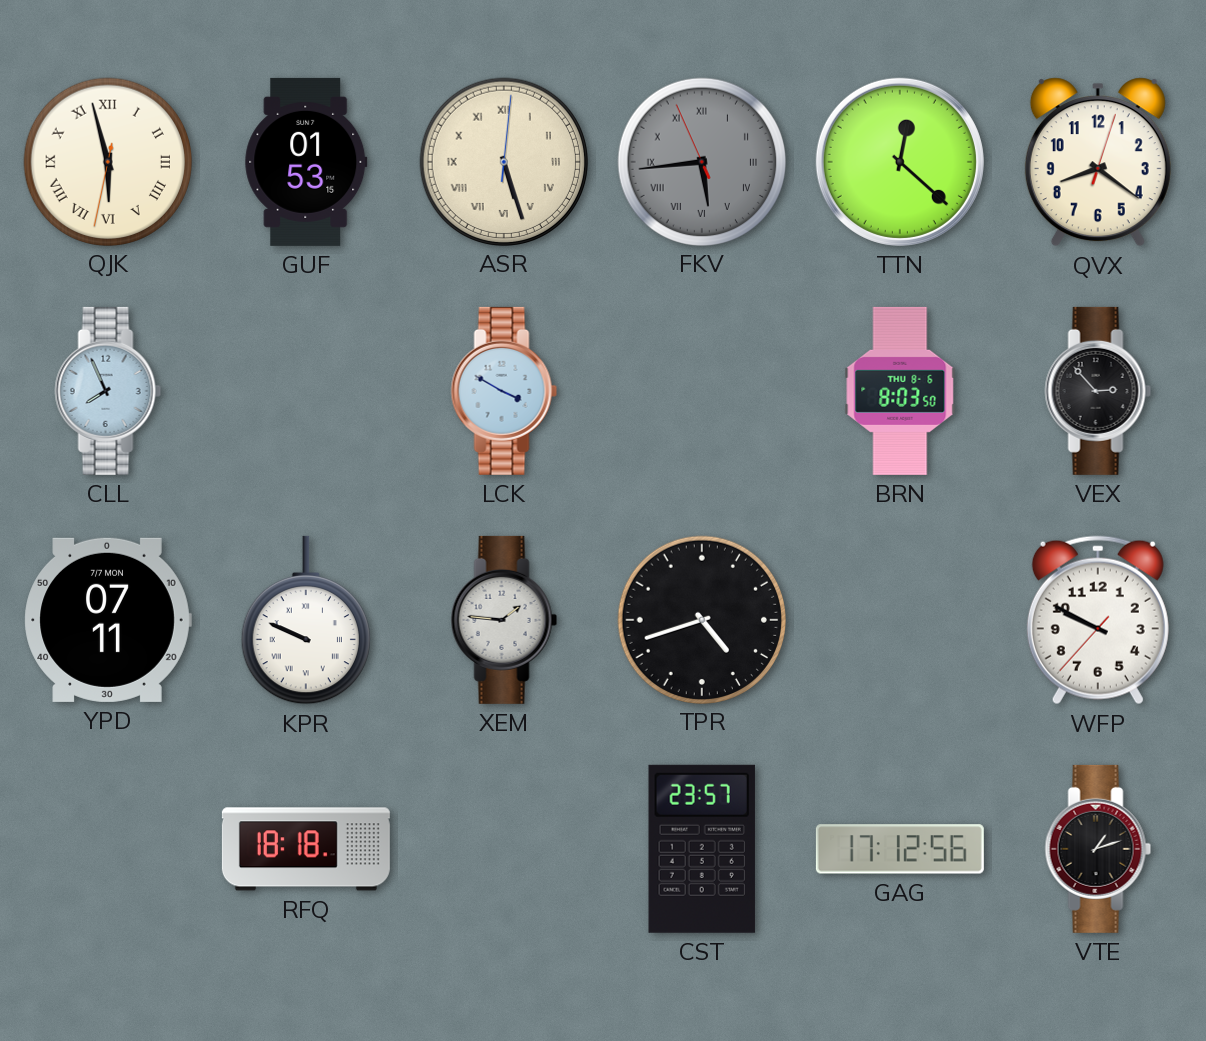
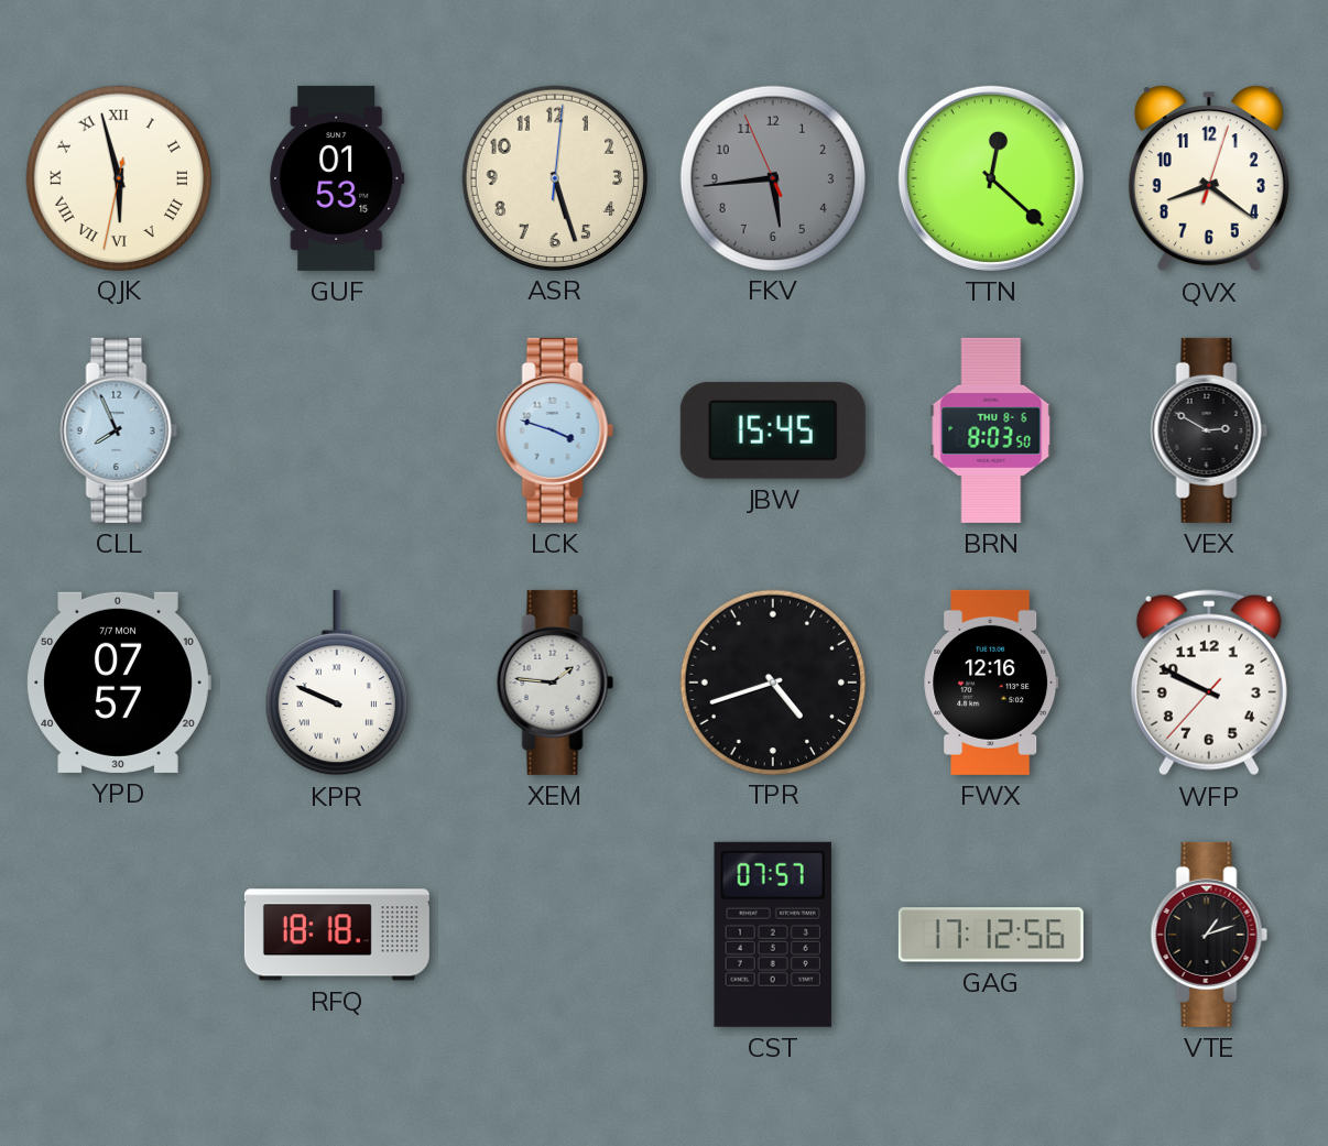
ASR numerals: Roman -> Arabic (554, 177)
FKV numerals: Roman -> Arabic (772, 177)
LCK: 3:50 -> 3:48 (555, 430)
JBW: none -> 15:45 (773, 430)
VEX: 2:53 -> 2:50 (1209, 430)
YPD: 07:11 -> 07:57 (119, 683)
FWX: none -> 12:16 (991, 683)
CST: 23:57 -> 07:57 (773, 935)
